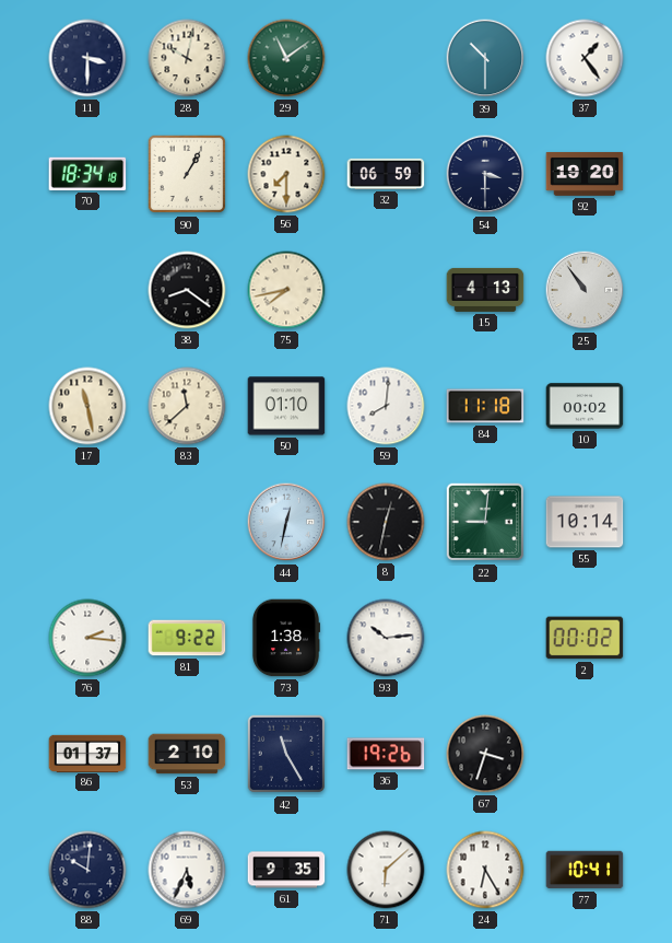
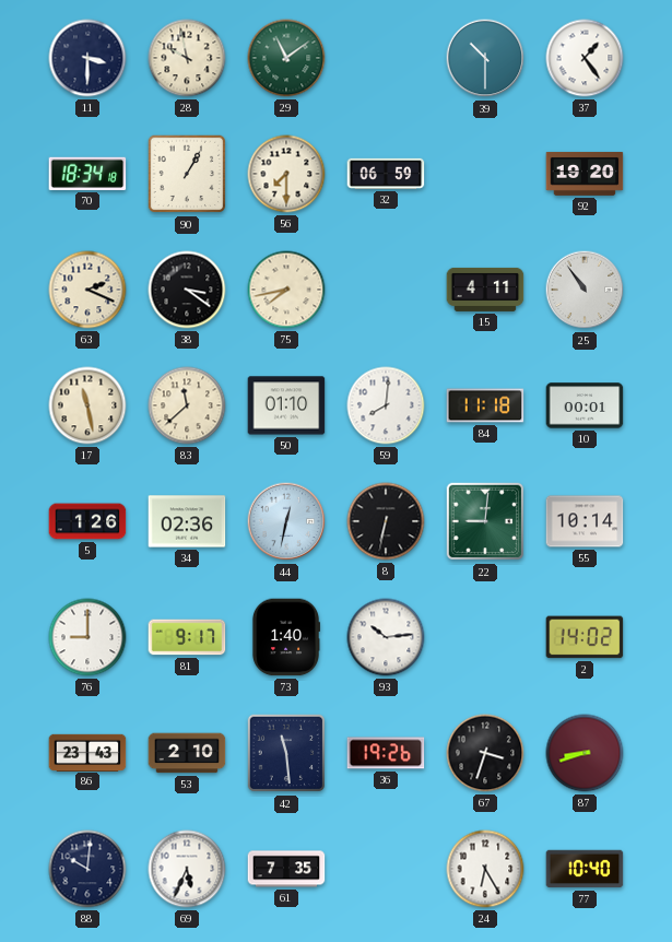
28: 10:02 -> 9:58 (187, 58)
54: 3:30 -> none (485, 174)
63: none -> 2:19 (87, 290)
38: 8:21 -> 3:21 (187, 290)
15: 4:13 -> 4:11 (485, 290)
10: 00:02 -> 00:01 (585, 405)
5: none -> 1:26 (87, 521)
34: none -> 02:36 (187, 521)
8: 12:32 -> 6:32 (386, 521)
76: 2:16 -> 9:00 (87, 637)
81: 9:22 -> 9:17 (187, 637)
73: 1:38 -> 1:40 (285, 637)
2: 00:02 -> 14:02 (585, 637)
86: 01:37 -> 23:43 (87, 752)
42: 11:25 -> 11:29 (286, 753)
87: none -> 8:42 (585, 753)
61: 9:35 -> 7:35 (286, 869)
71: 6:08 -> none (386, 870)
77: 10:41 -> 10:40 (585, 869)
